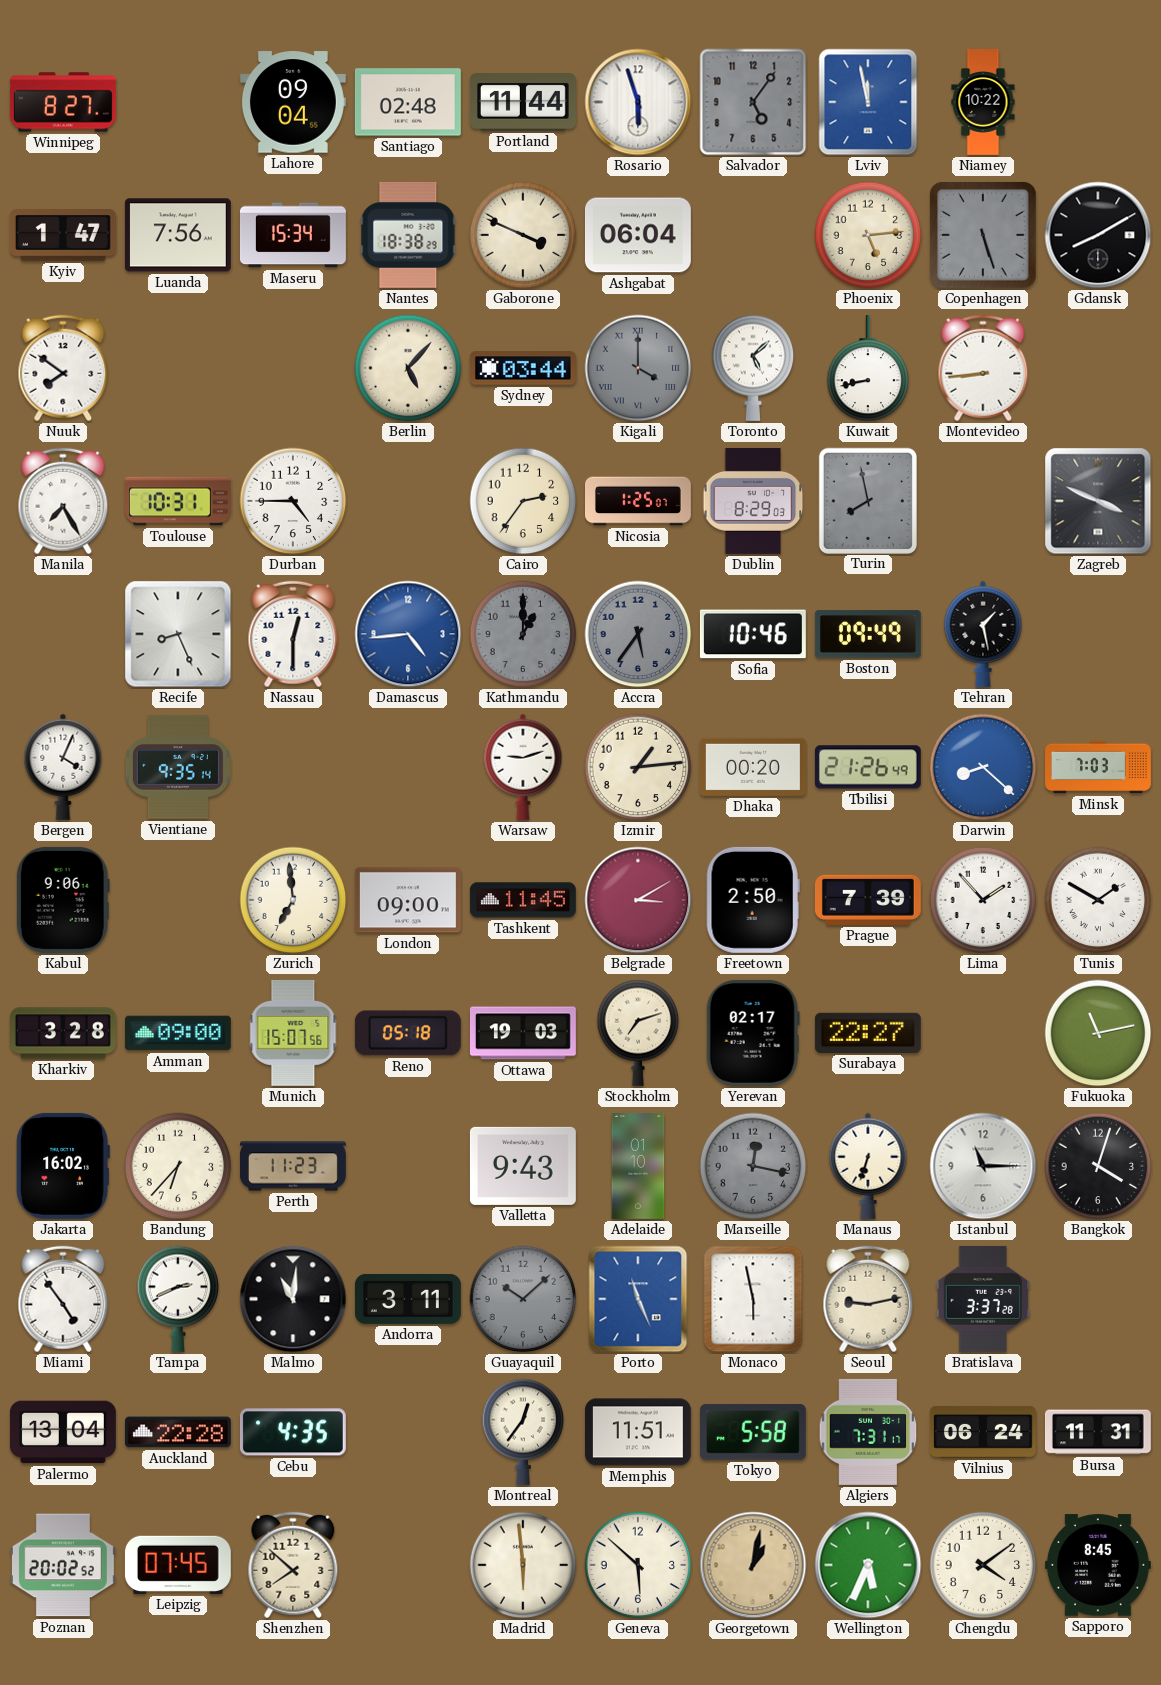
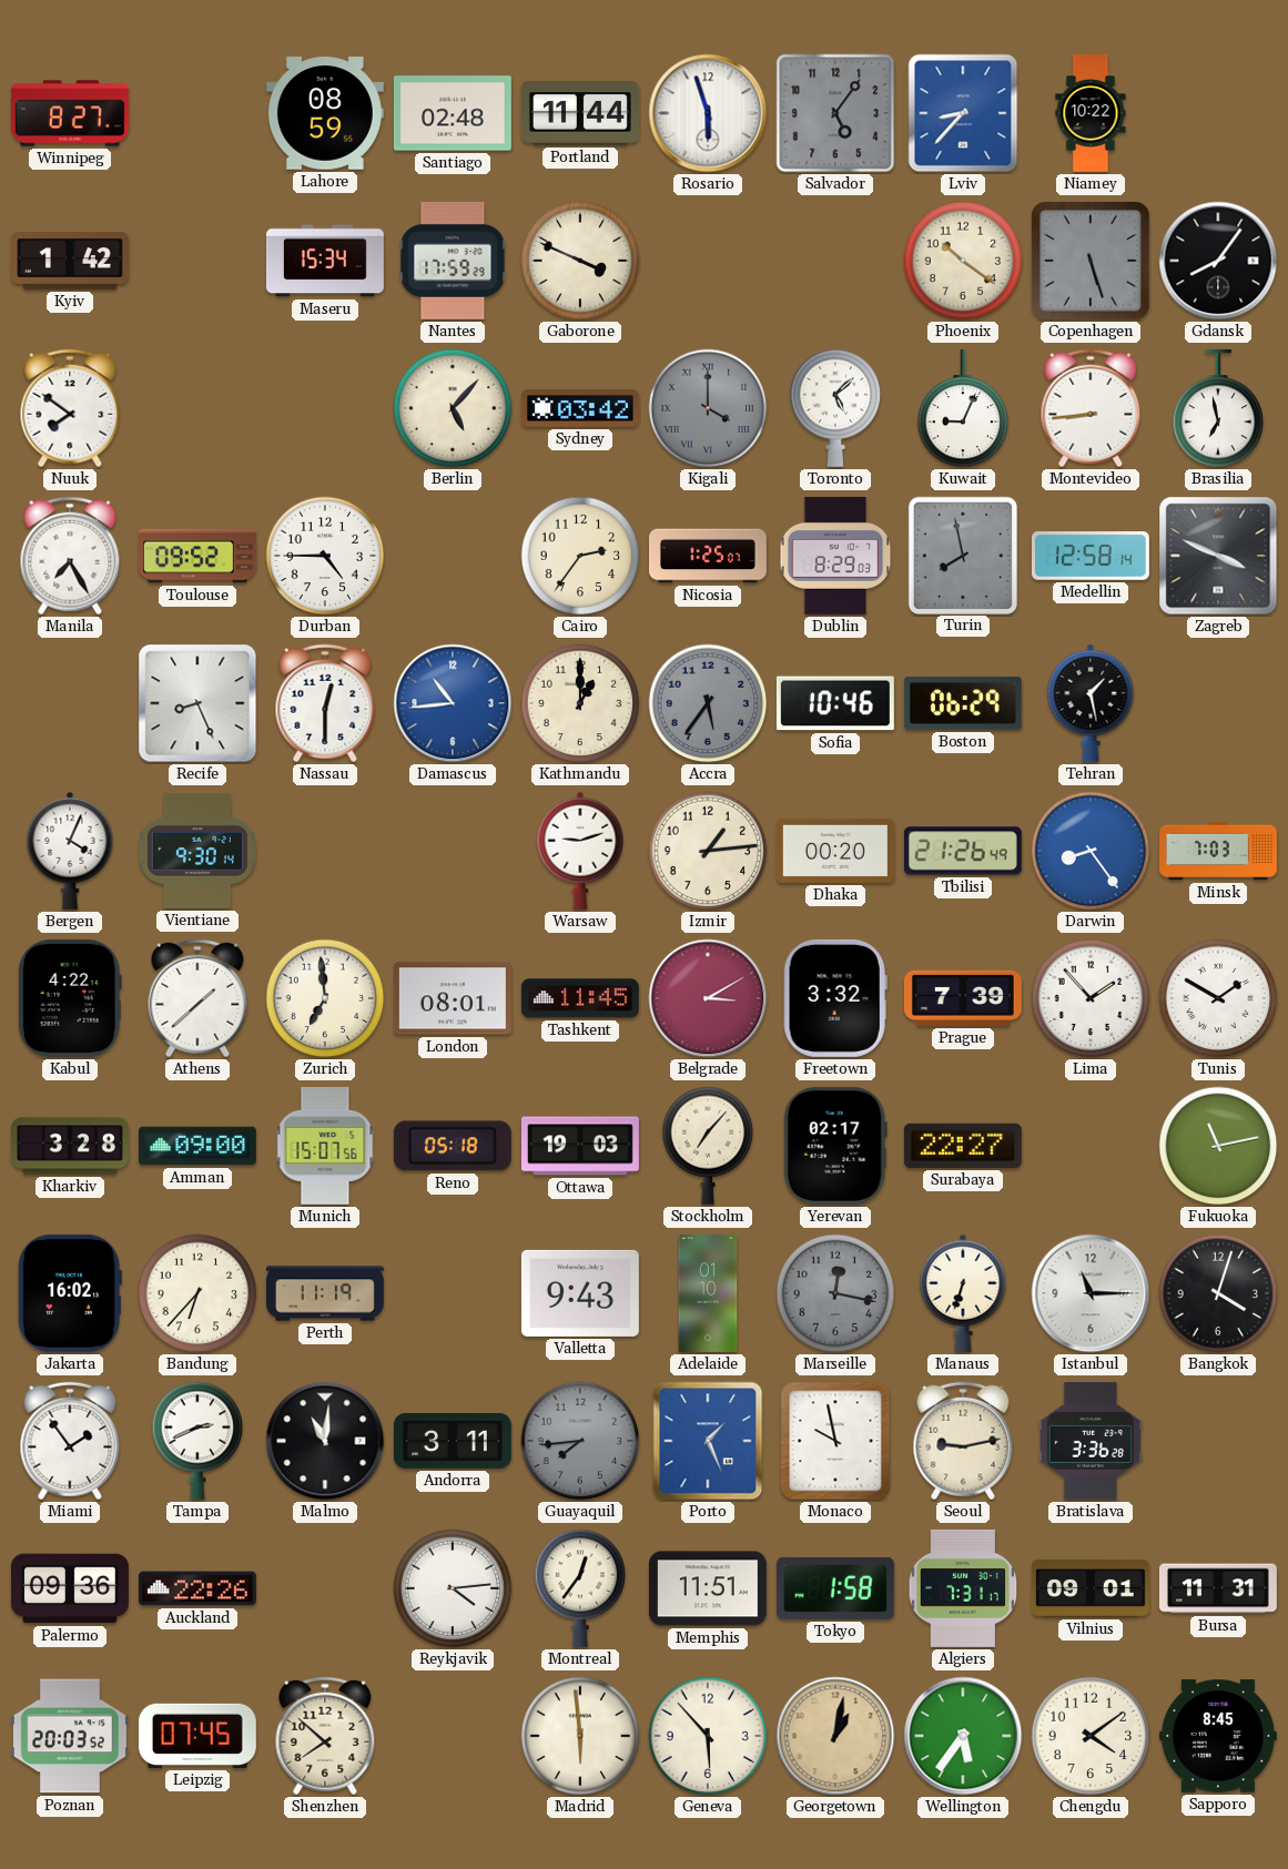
Lahore: 09:04 -> 08:59 (325, 113)
Lviv: 11:58 -> 8:37 (963, 113)
Kyiv: 1:47 -> 1:42 (70, 261)
Luanda: 7:56 -> none (178, 235)
Nantes: 18:38 -> 17:59 (453, 261)
Ashgabat: 06:04 -> none (638, 235)
Phoenix: 5:14 -> 10:21 (963, 261)
Gdansk: 8:10 -> 8:06 (1218, 261)
Sydney: 03:44 -> 03:42 (580, 408)
Kuwait: 8:43 -> 9:04 (963, 408)
Brasilia: none -> 6:58 (1218, 408)
Toulouse: 10:31 -> 09:52 (197, 556)
Medellin: none -> 12:58 (1091, 556)
Damascus: 4:44 -> 10:44 (453, 703)
Kathmandu dial: grey -> cream (580, 703)
Boston: 09:49 -> 06:29 (963, 703)
Vientiane: 9:35 -> 9:30 (197, 851)
Darwin: 8:22 -> 8:24 (1091, 851)
Kabul: 9:06 -> 4:22 (70, 998)
Athens: none -> 1:38 (197, 998)
London: 09:00 -> 08:01 (453, 998)
Freetown: 2:50 -> 3:32 (835, 998)
Stockholm: 7:12 -> 7:07 (708, 1146)
Perth: 11:23 -> 11:19 (325, 1293)
Miami: 4:54 -> 1:54 (70, 1441)
Guayaquil: 10:08 -> 7:44 (580, 1441)
Porto: 11:26 -> 1:26 (708, 1441)
Monaco: 5:58 -> 9:58 (835, 1441)
Bratislava: 3:37 -> 3:36 (1091, 1441)
Palermo: 13:04 -> 09:36 (70, 1588)
Auckland: 22:28 -> 22:26 (197, 1588)
Cebu: 4:35 -> none (293, 1432)
Reykjavik: none -> 4:14 (453, 1588)
Tokyo: 5:58 -> 1:58 (835, 1588)
Vilnius: 06:24 -> 09:01 (1091, 1588)
Poznan: 20:02 -> 20:03 (70, 1736)
Geneva: 5:52 -> 5:53 (708, 1736)
Wellington: 5:34 -> 5:36 (963, 1736)
